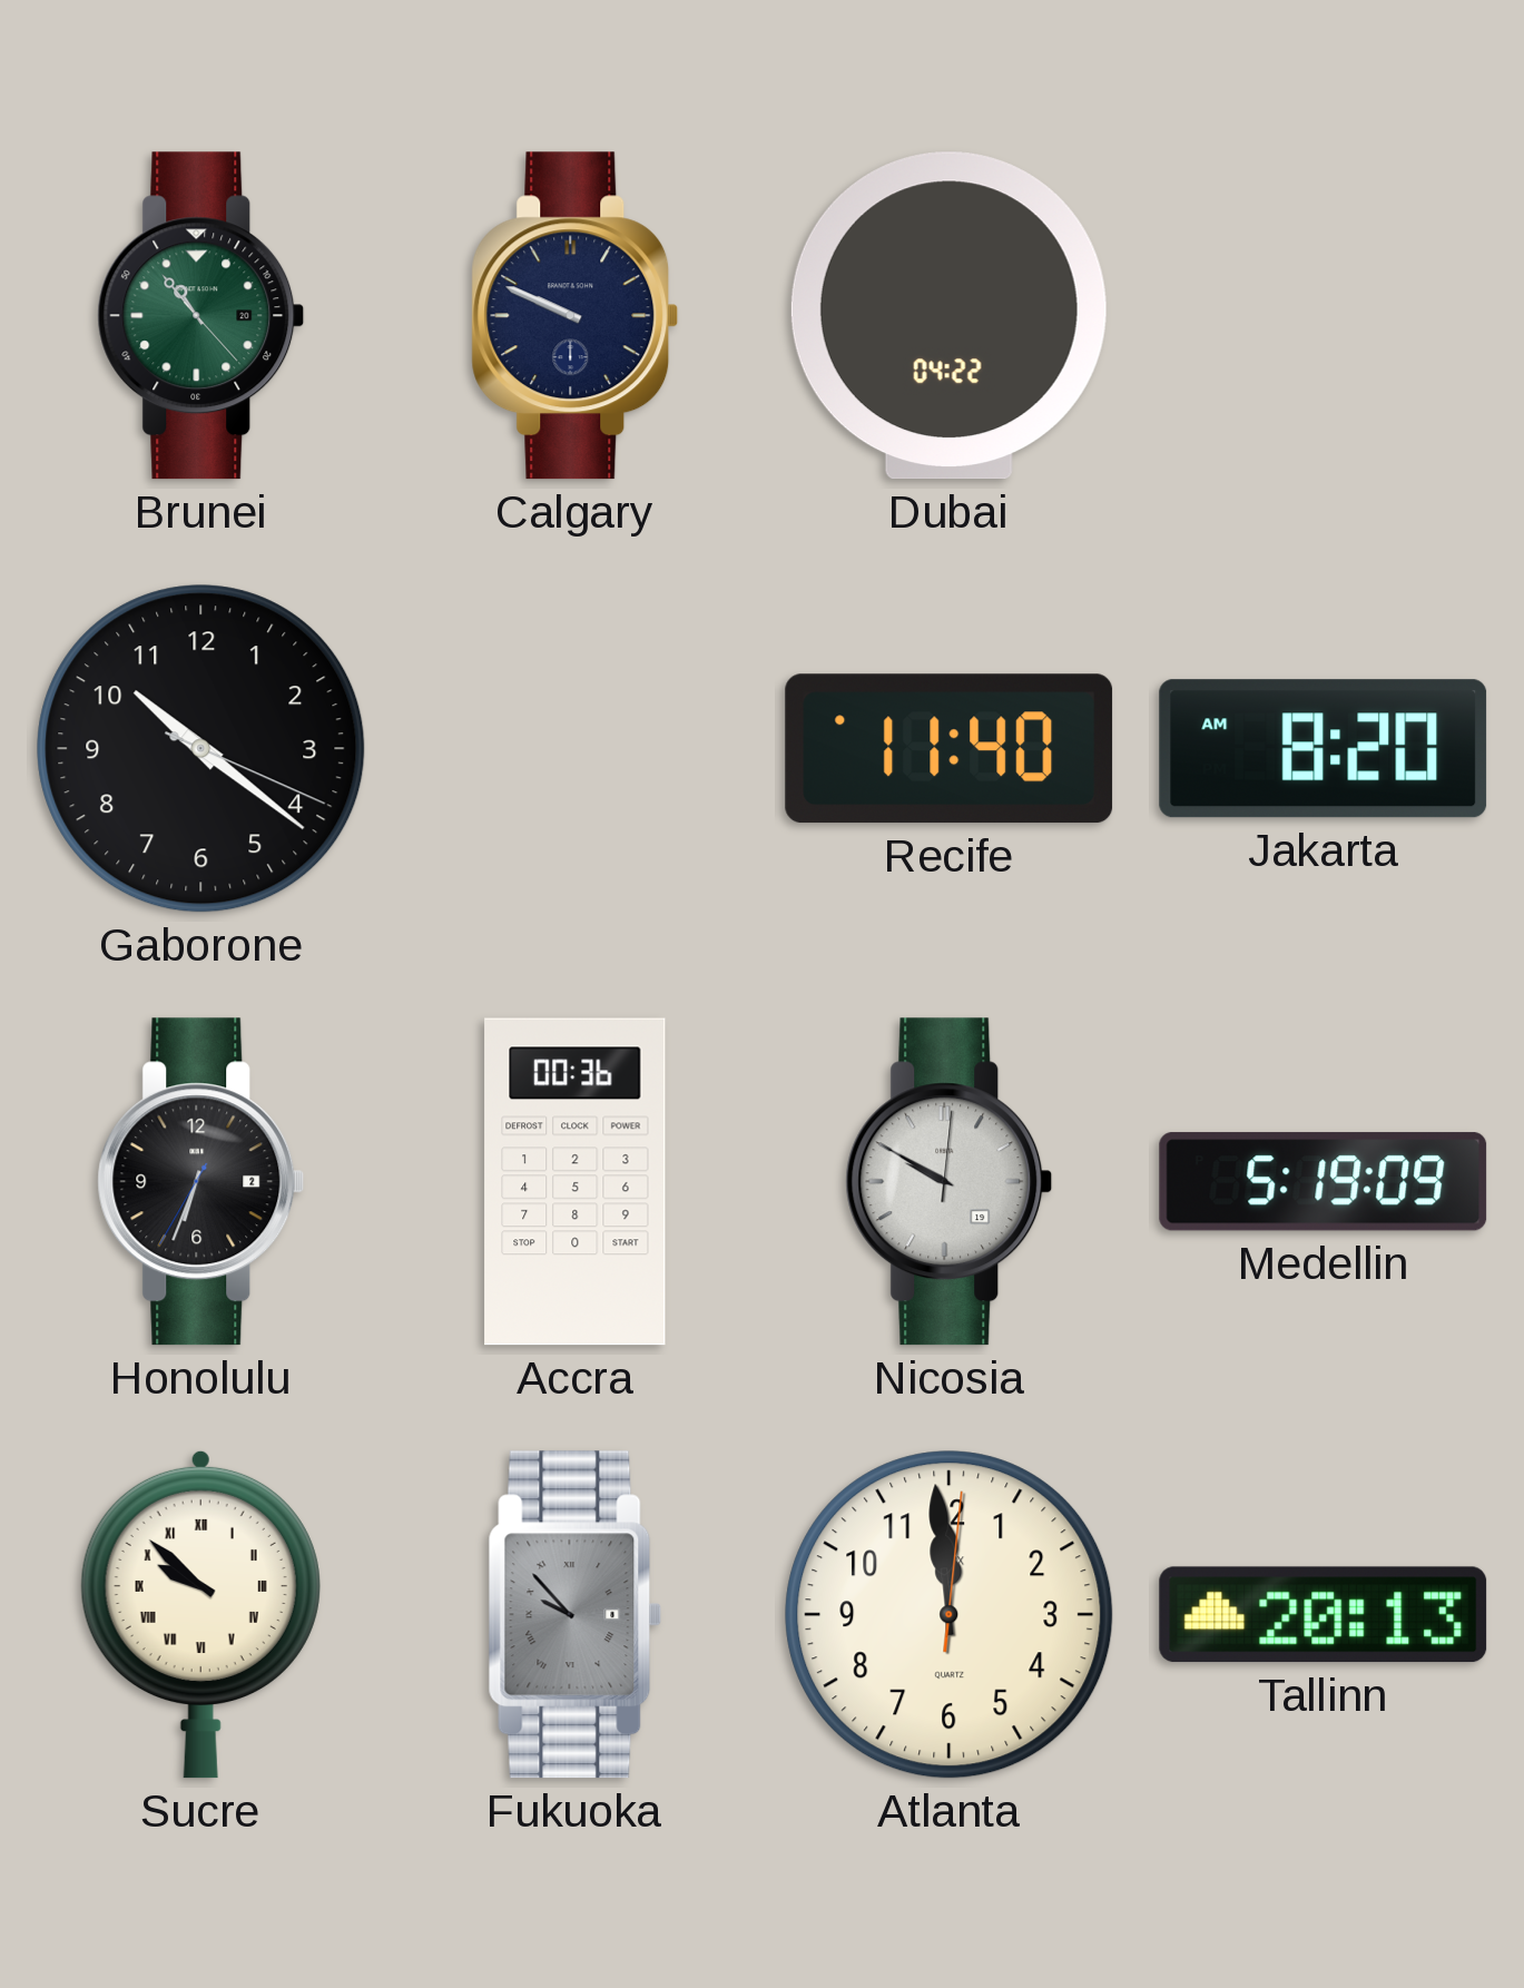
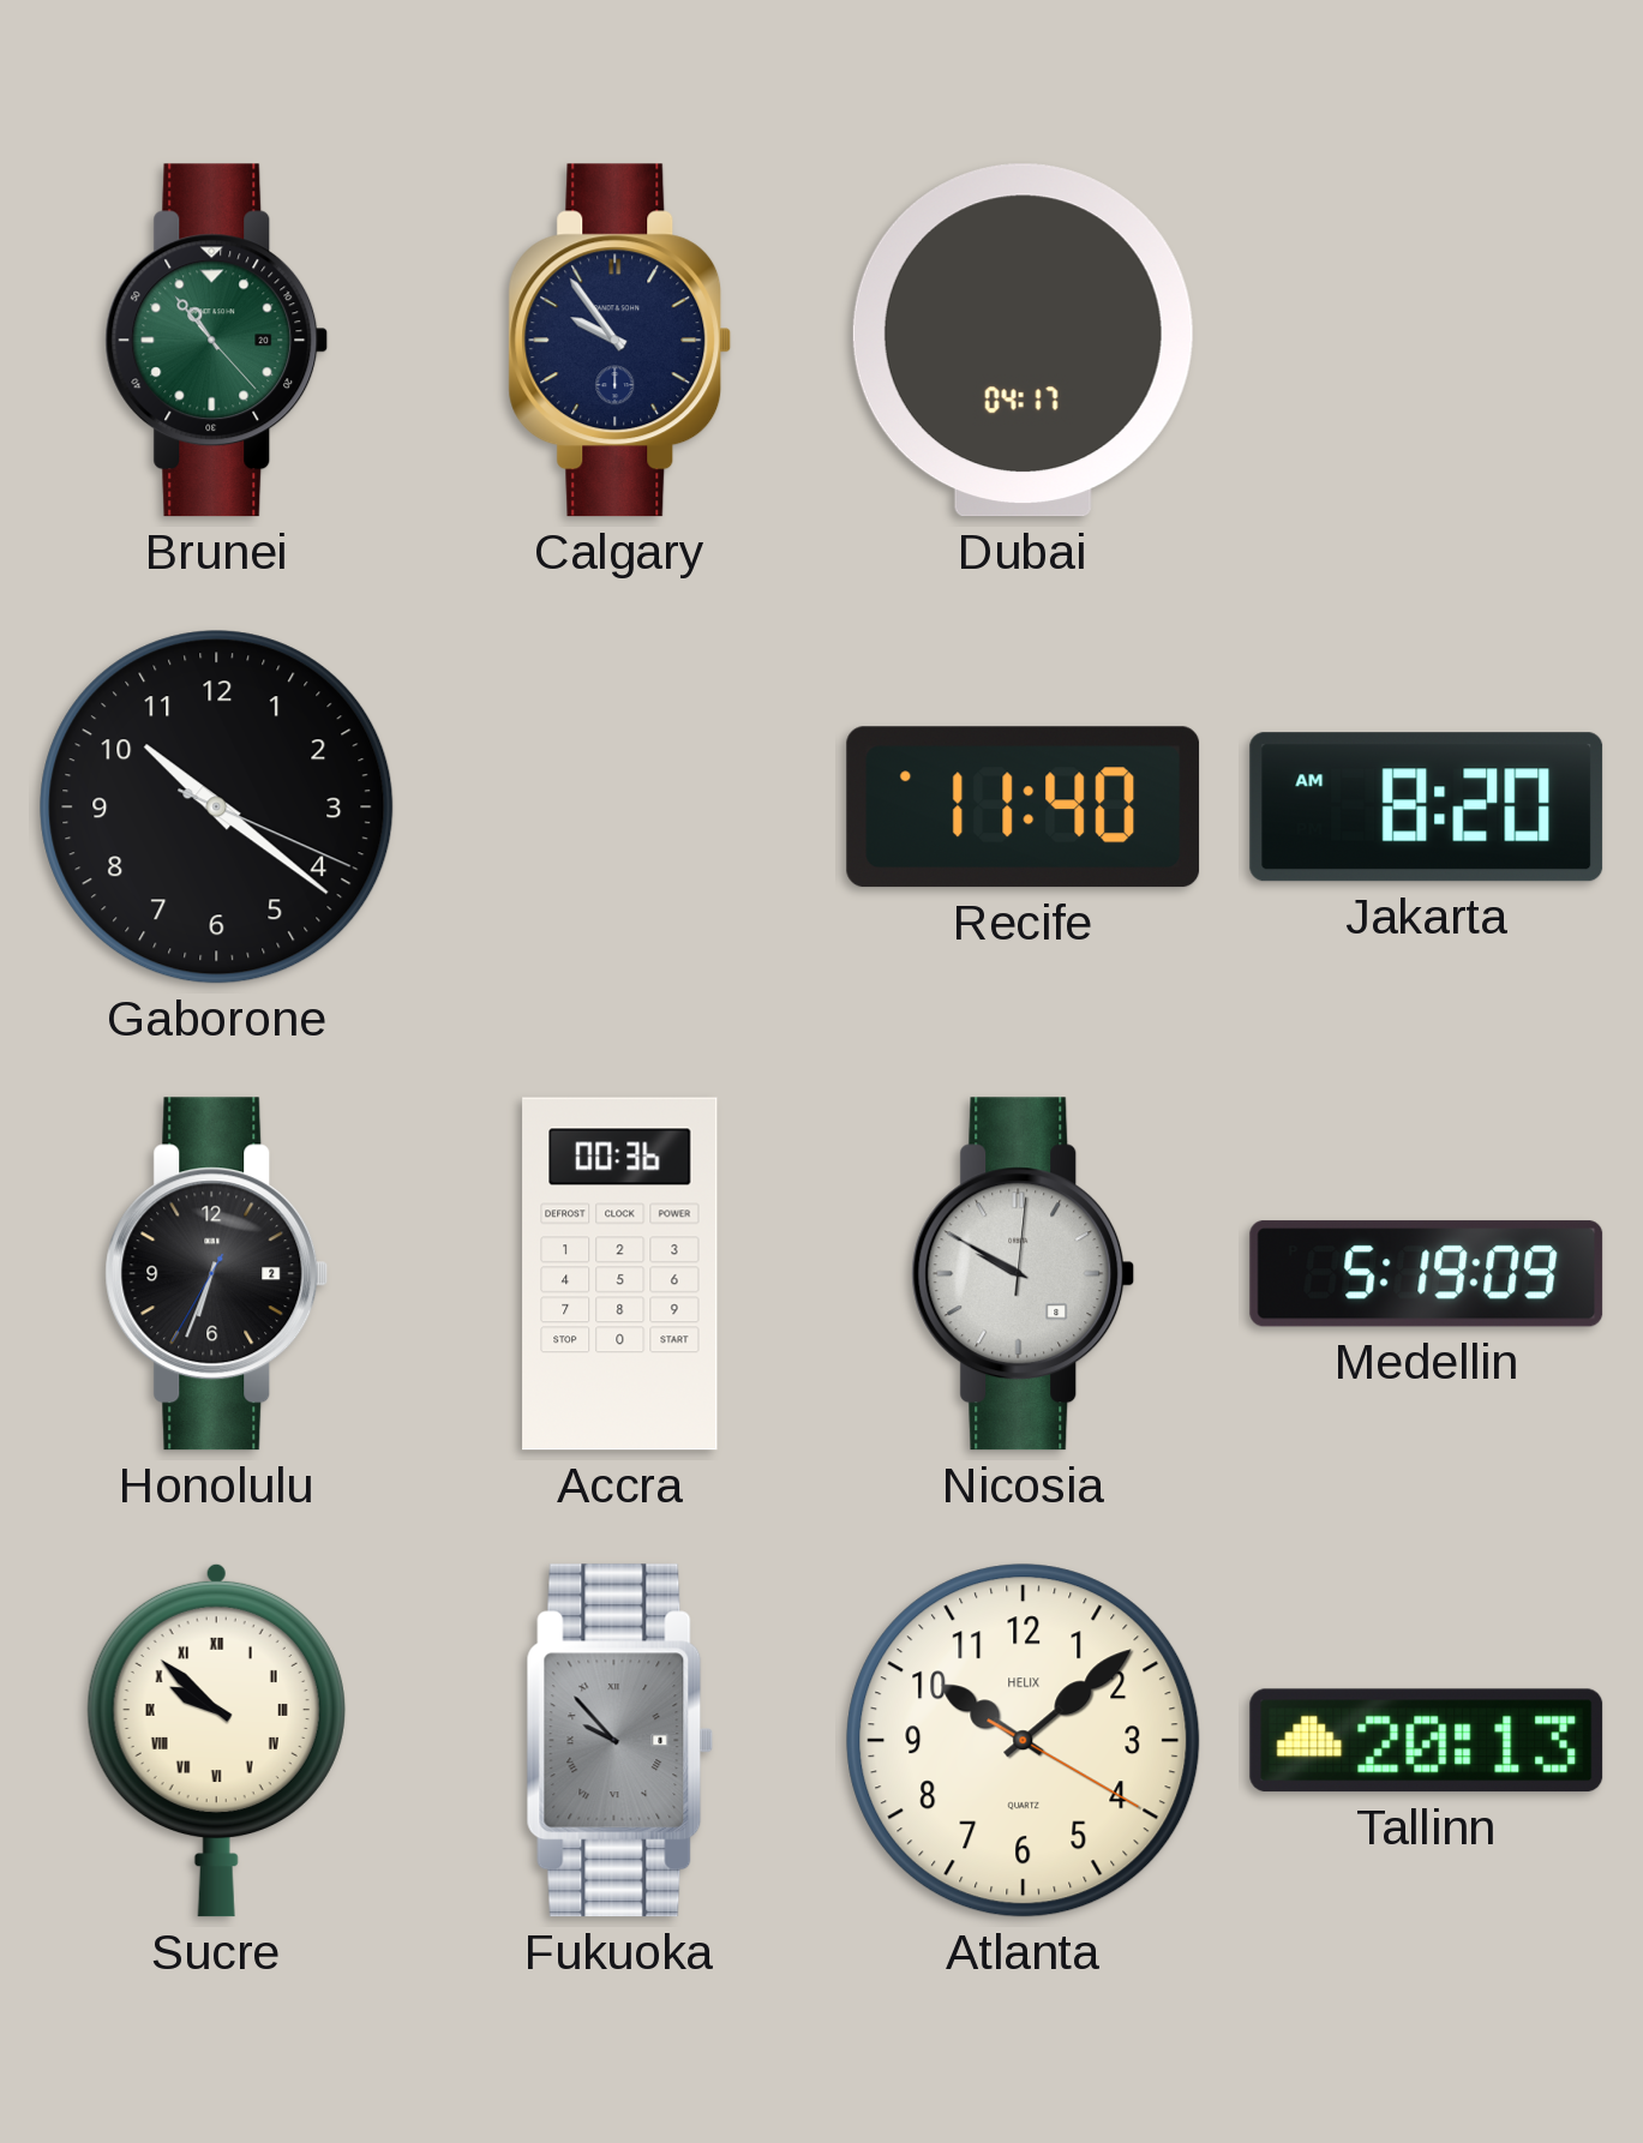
Calgary: 9:49 -> 9:54 (620, 341)
Dubai: 04:22 -> 04:17 (1023, 341)
Nicosia date: 19 -> 8 (1024, 1274)
Atlanta: 11:59 -> 10:08 (1024, 1741)
